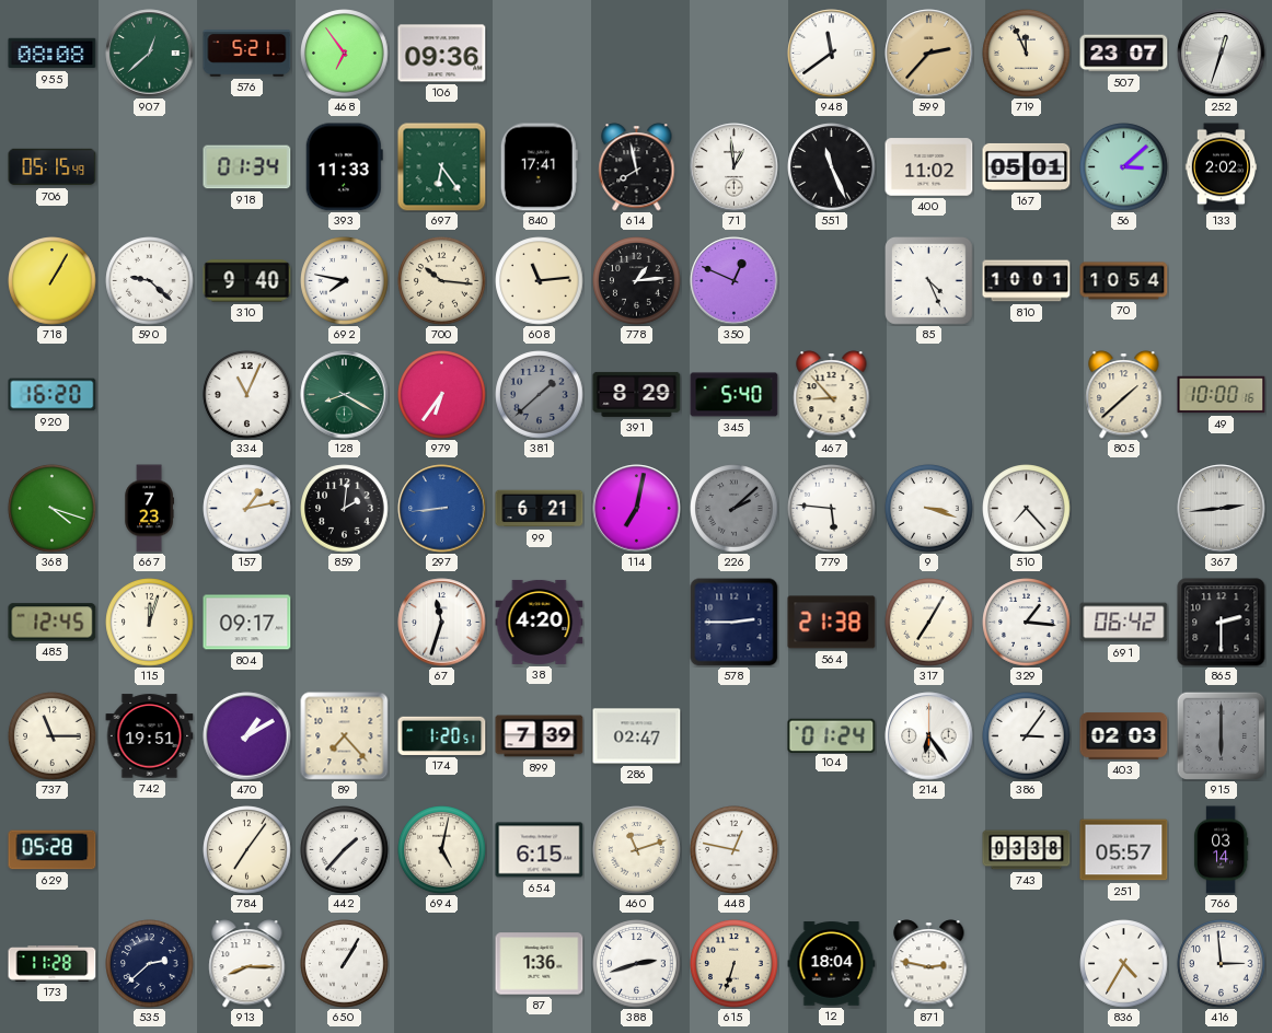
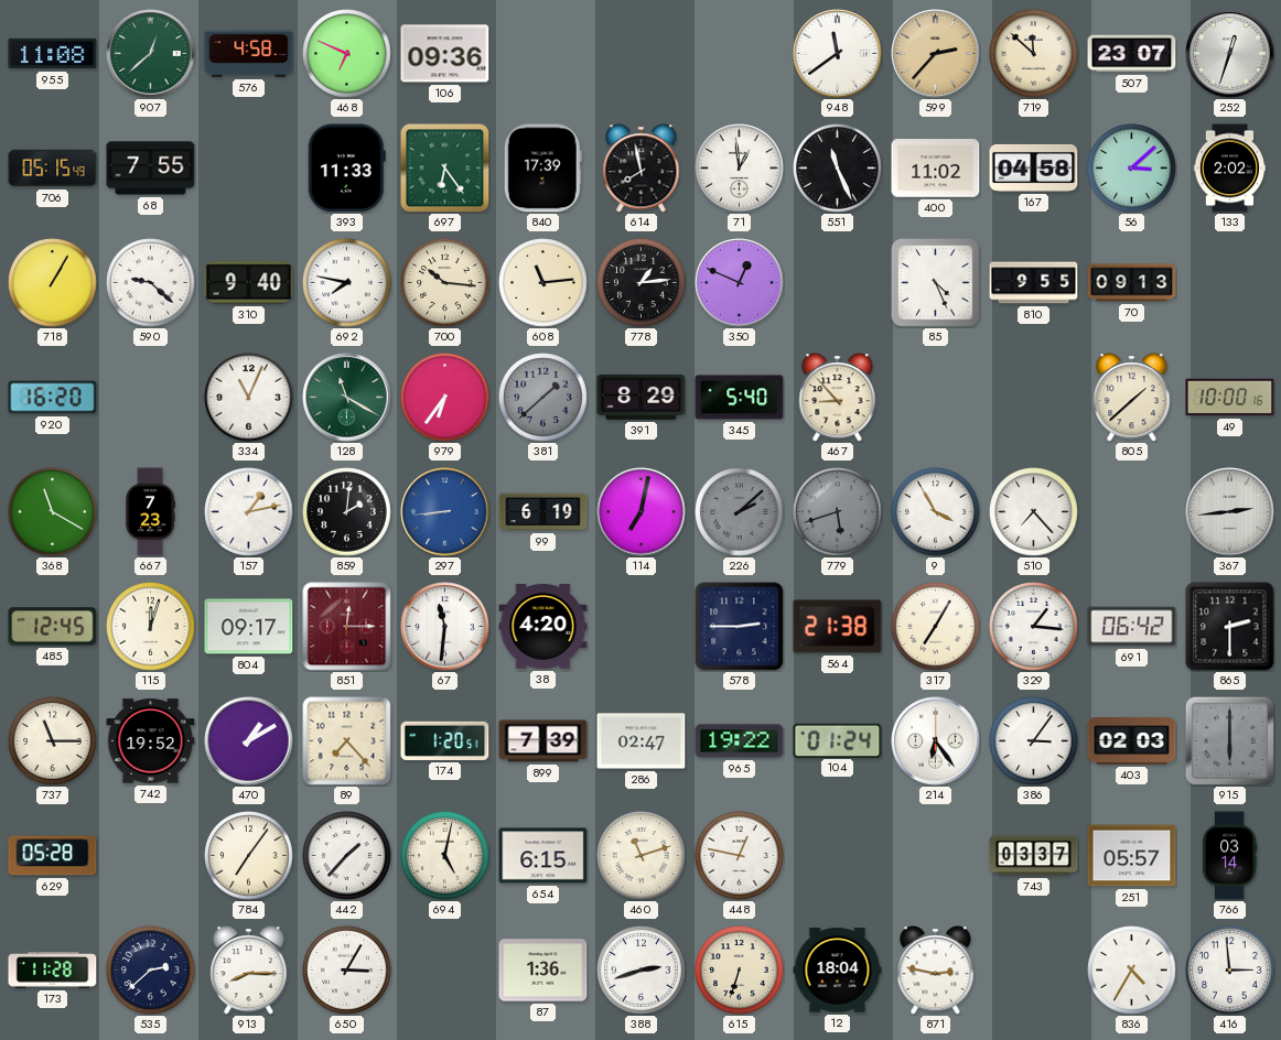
955: 08:08 -> 11:08 (53, 54)
576: 5:21 -> 4:58 (249, 54)
468: 6:54 -> 6:49 (347, 54)
719: 11:56 -> 11:52 (1034, 54)
68: none -> 7:55 (151, 169)
918: 01:34 -> none (247, 167)
840: 17:41 -> 17:39 (542, 169)
167: 05:01 -> 04:58 (1034, 167)
810: 10:01 -> 9:55 (1034, 283)
70: 10:54 -> 09:13 (1132, 283)
128: 8:20 -> 11:20 (347, 398)
368: 4:18 -> 11:20 (53, 512)
99: 6:21 -> 6:19 (543, 512)
779: 5:46 -> 5:42 (838, 512)
779 dial: white -> grey (838, 512)
9: 3:18 -> 3:55 (936, 512)
851: none -> 12:15 (347, 627)
67: 11:33 -> 11:31 (445, 627)
742: 19:51 -> 19:52 (151, 741)
965: none -> 19:22 (740, 741)
743: 03:38 -> 03:37 (1034, 856)
650: 1:05 -> 3:05 (347, 971)
